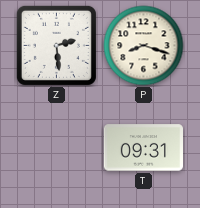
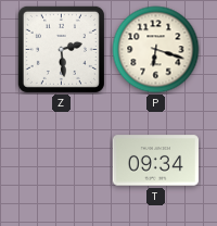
P: 8:18 -> 6:18 (156, 50)
T: 09:31 -> 09:34 (155, 161)
